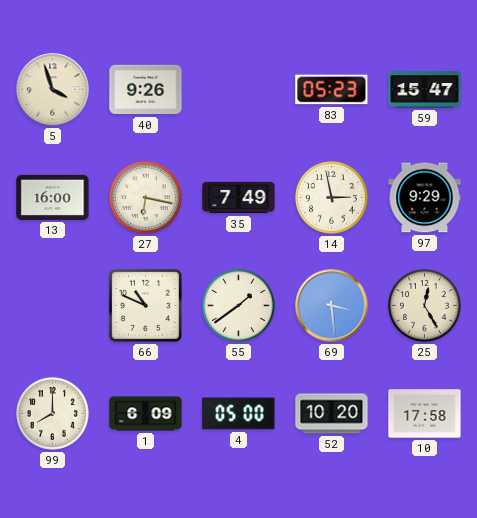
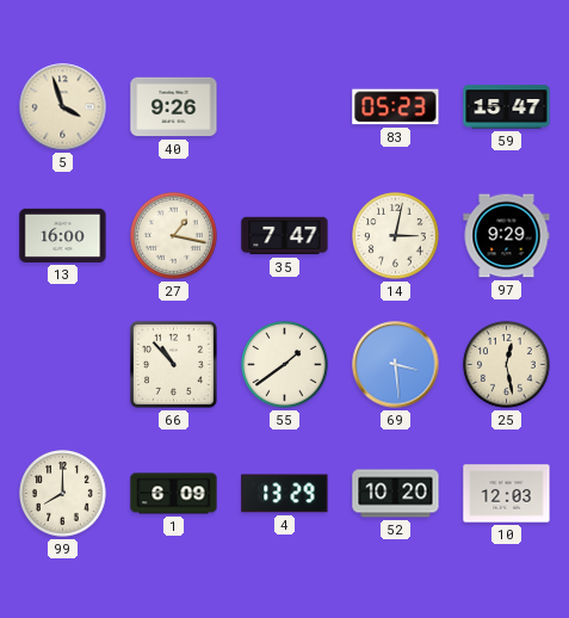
27: 6:17 -> 1:17 (174, 236)
35: 7:49 -> 7:47 (285, 236)
14: 2:58 -> 3:02 (396, 236)
66: 10:49 -> 10:53 (173, 364)
25: 12:25 -> 12:28 (507, 365)
4: 05:00 -> 13:29 (285, 494)
10: 17:58 -> 12:03 (507, 494)
